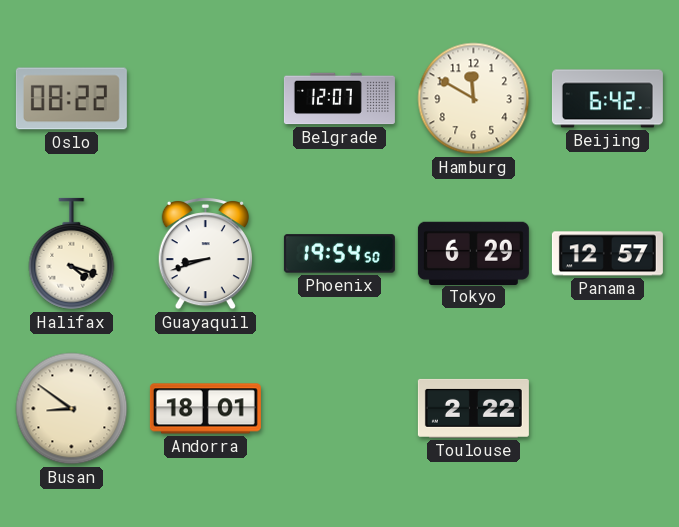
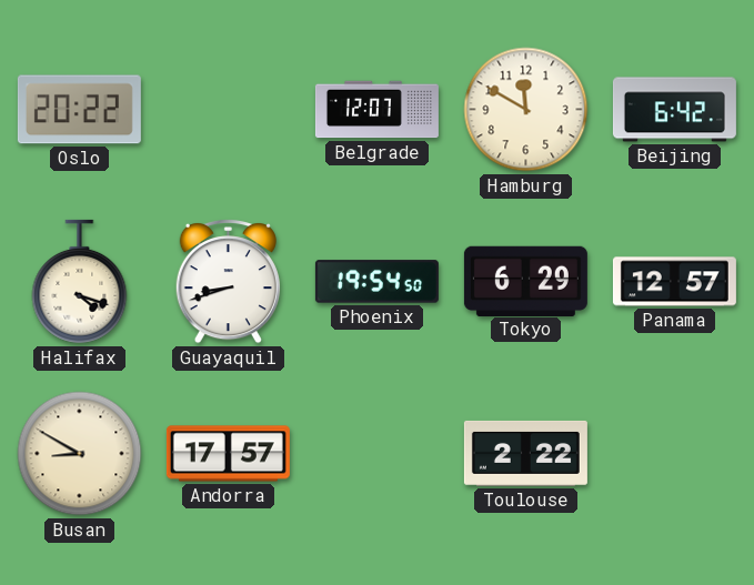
Oslo: 08:22 -> 20:22 (79, 110)
Busan: 8:51 -> 8:50 (80, 454)
Andorra: 18:01 -> 17:57 (228, 454)
